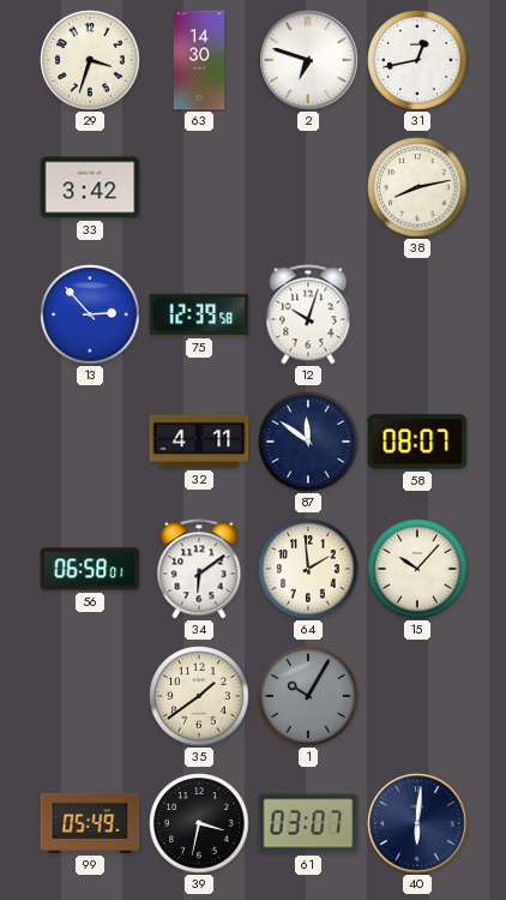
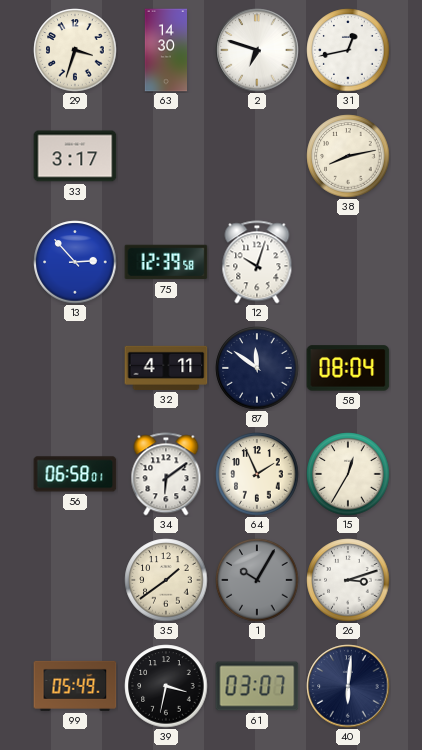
33: 3:42 -> 3:17 (75, 156)
58: 08:07 -> 08:04 (348, 368)
64: 1:59 -> 1:56 (257, 474)
15: 10:07 -> 12:35 (348, 474)
26: none -> 3:12 (348, 580)
